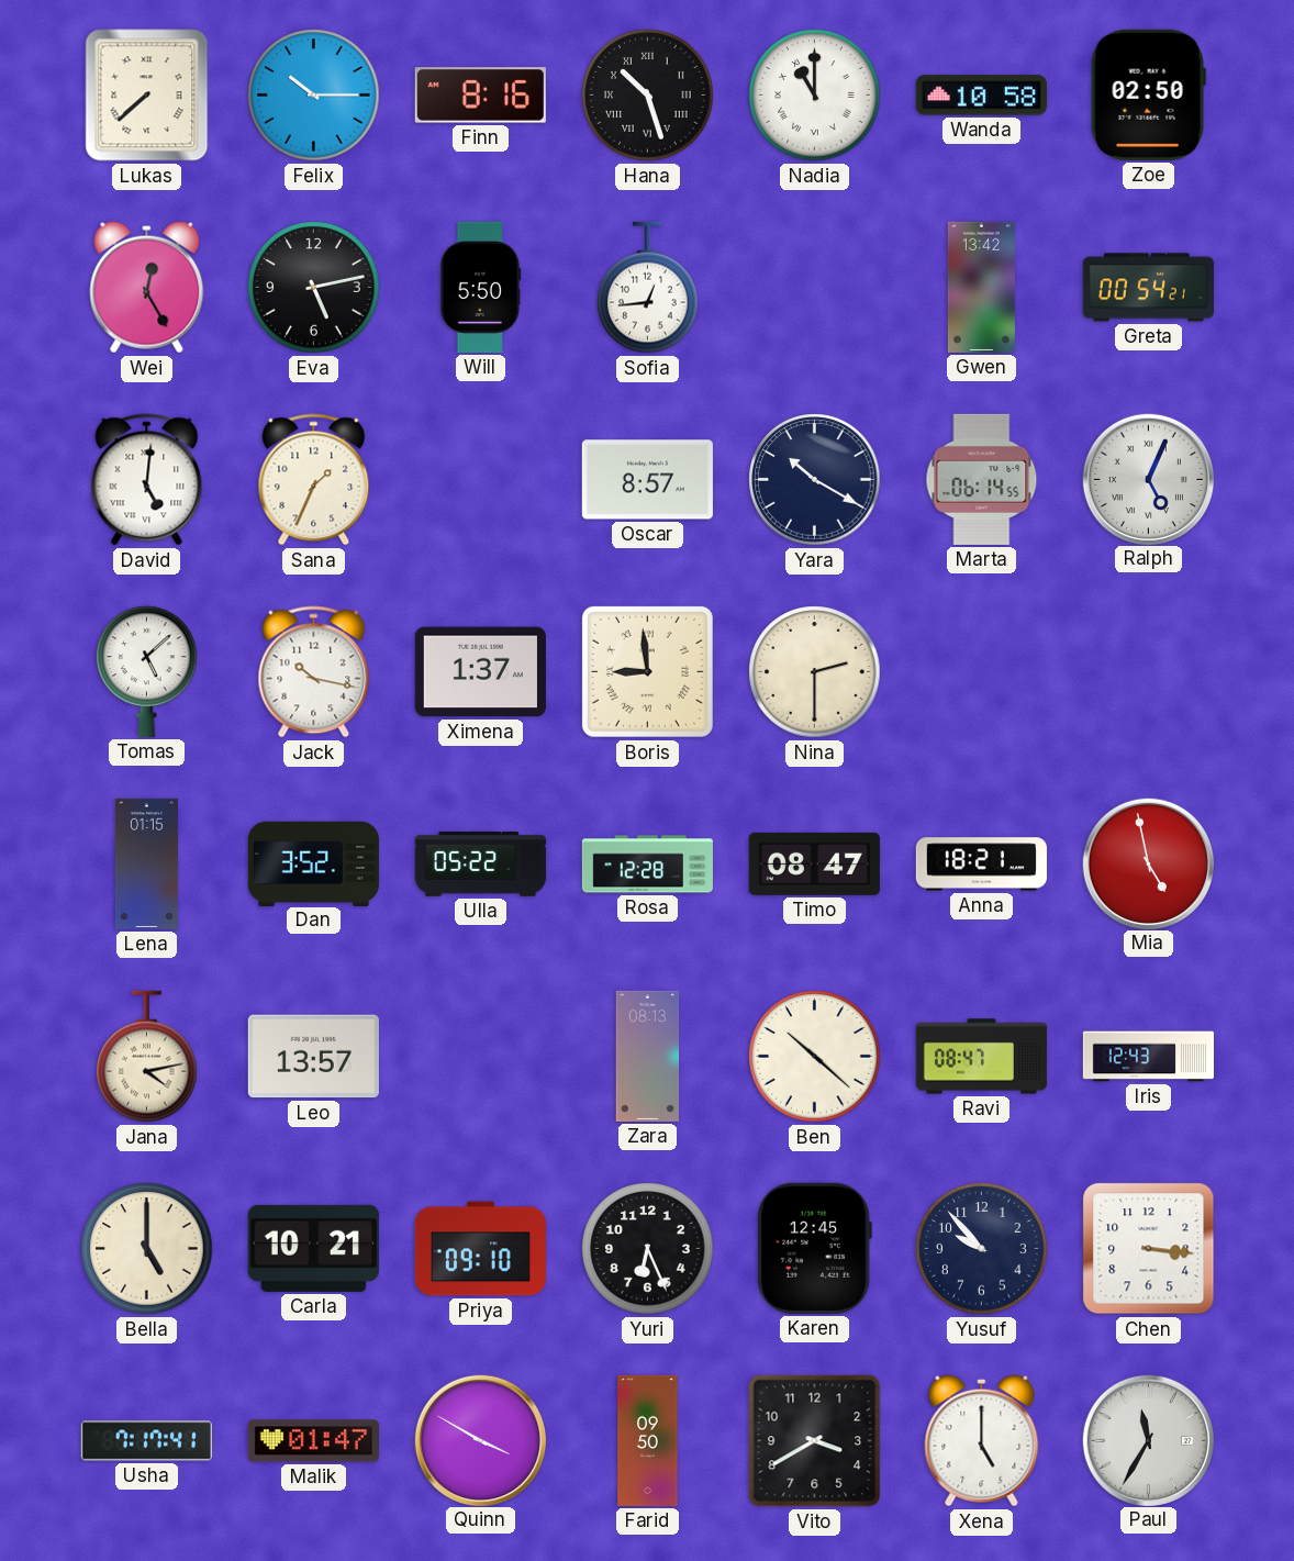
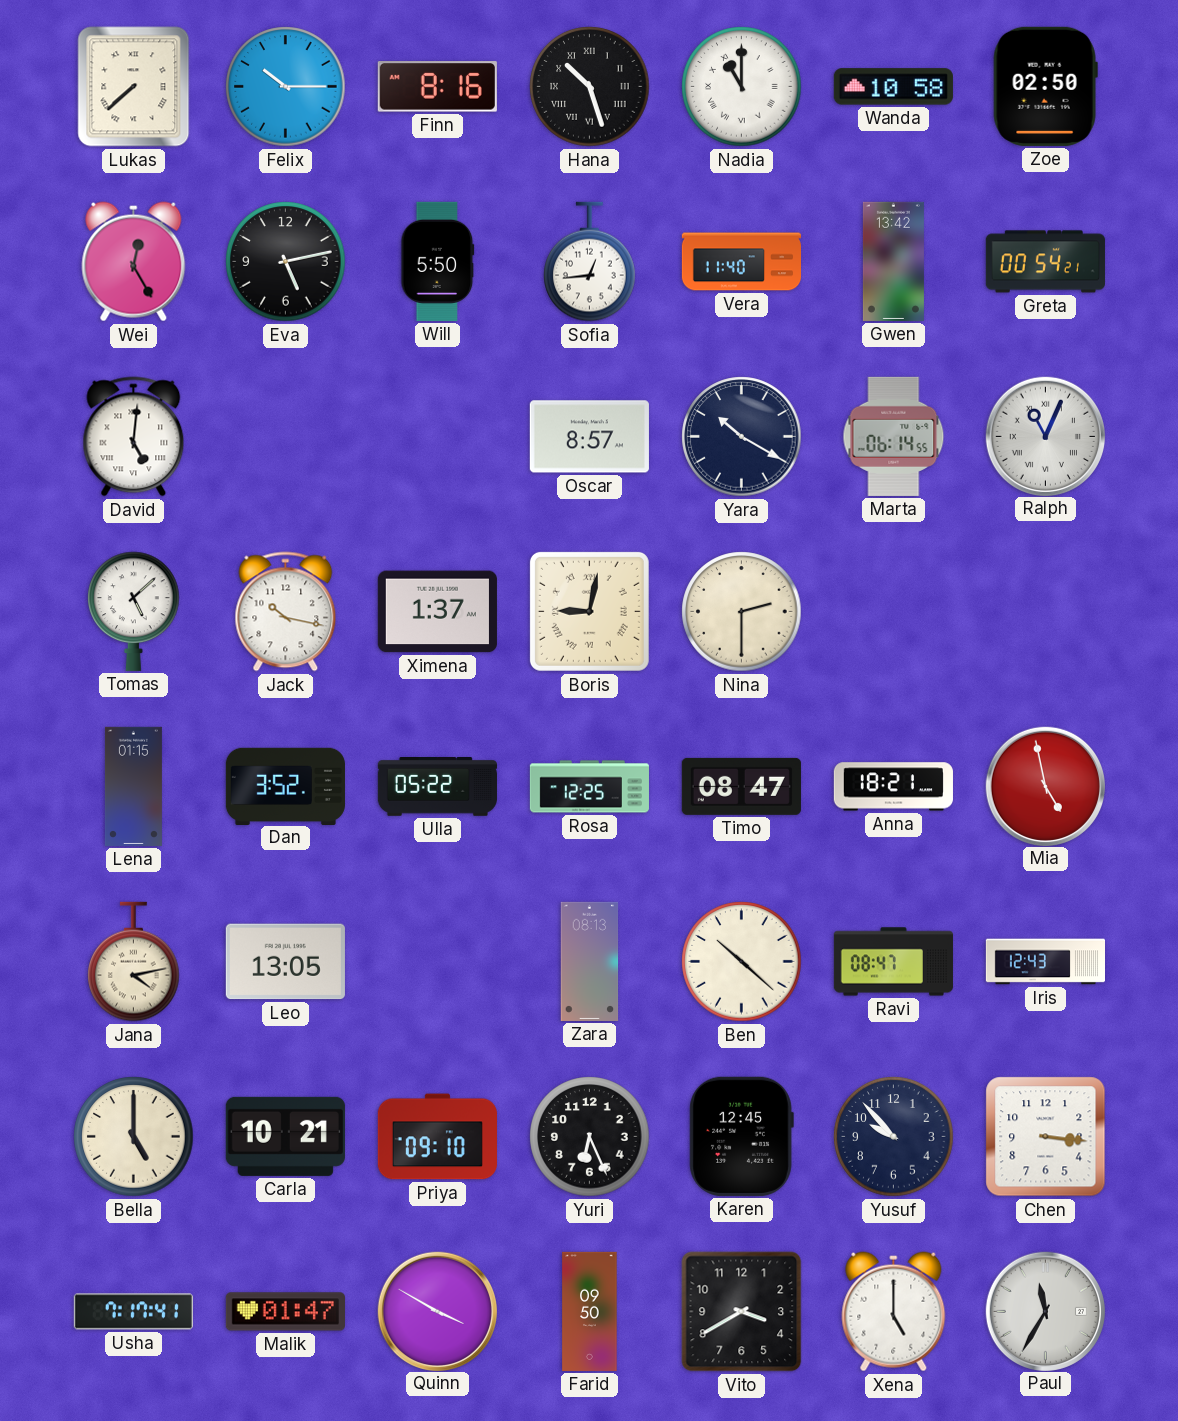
Vera: none -> 11:40 (741, 262)
Sana: 1:34 -> none (314, 480)
Ralph: 5:04 -> 11:04 (1045, 436)
Boris: 8:59 -> 9:02 (589, 611)
Rosa: 12:28 -> 12:25 (589, 787)
Leo: 13:57 -> 13:05 (285, 962)
